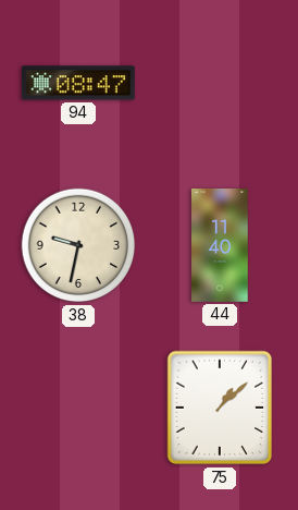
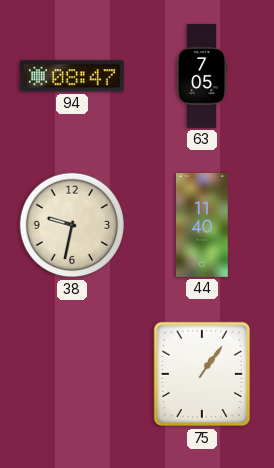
63: none -> 7:05 (202, 77)
75: 1:08 -> 1:06 (202, 374)
